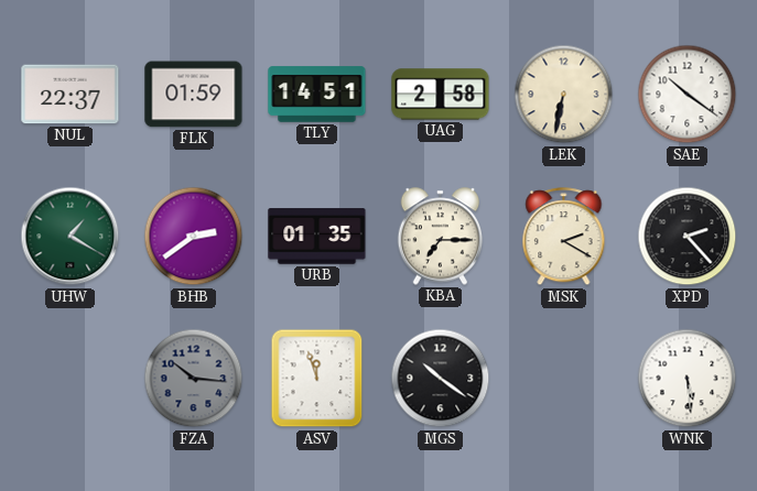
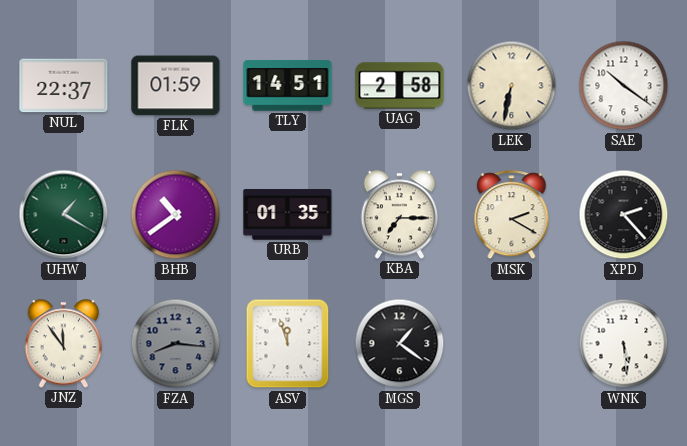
BHB: 2:39 -> 10:39 (176, 215)
JNZ: none -> 11:54 (64, 344)
FZA: 10:16 -> 8:16 (176, 344)
MGS: 10:21 -> 1:21 (400, 344)
